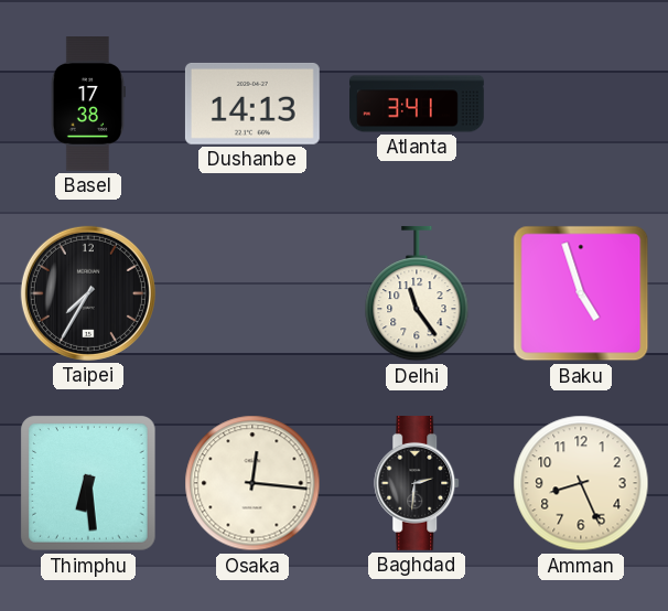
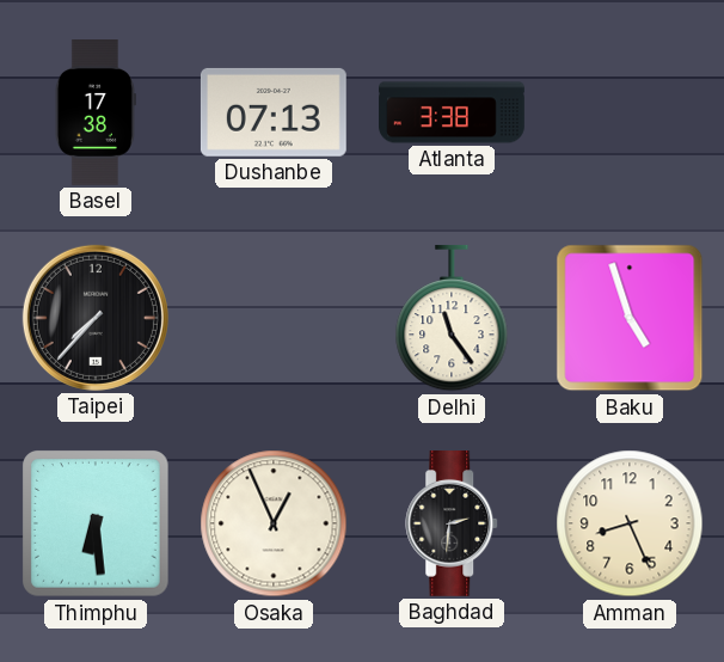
Dushanbe: 14:13 -> 07:13 (274, 112)
Atlanta: 3:41 -> 3:38 (452, 112)
Taipei: 7:35 -> 7:37 (96, 318)
Osaka: 12:16 -> 12:56 (274, 523)
